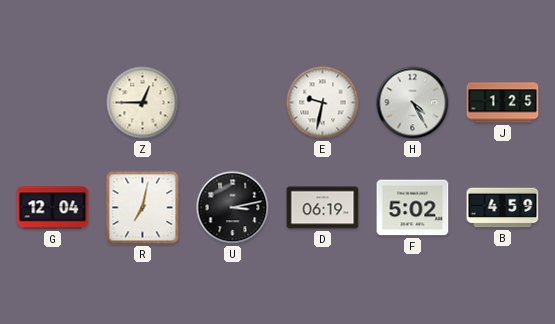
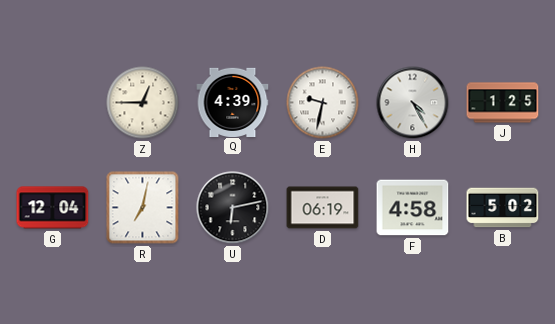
Q: none -> 4:39 (233, 102)
U: 3:13 -> 6:13 (233, 208)
F: 5:02 -> 4:58 (413, 208)
B: 4:59 -> 5:02 (503, 208)
